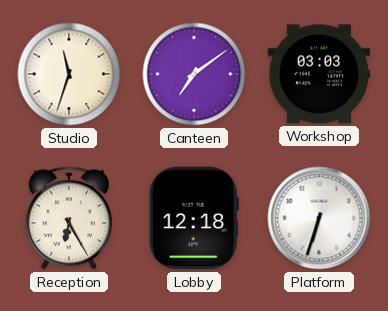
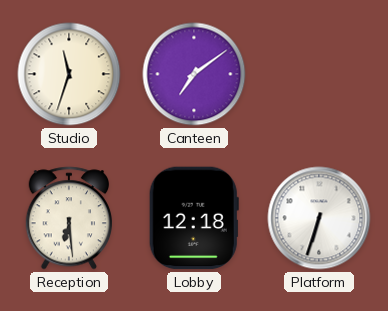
Workshop: 03:03 -> none (319, 74)
Reception: 6:25 -> 6:29 (68, 218)
